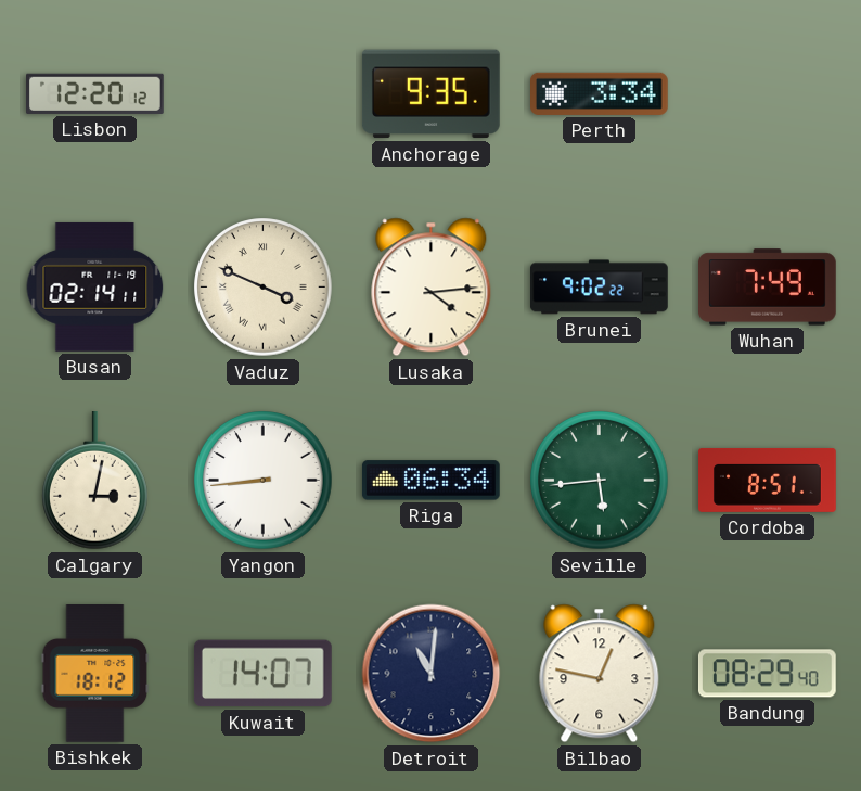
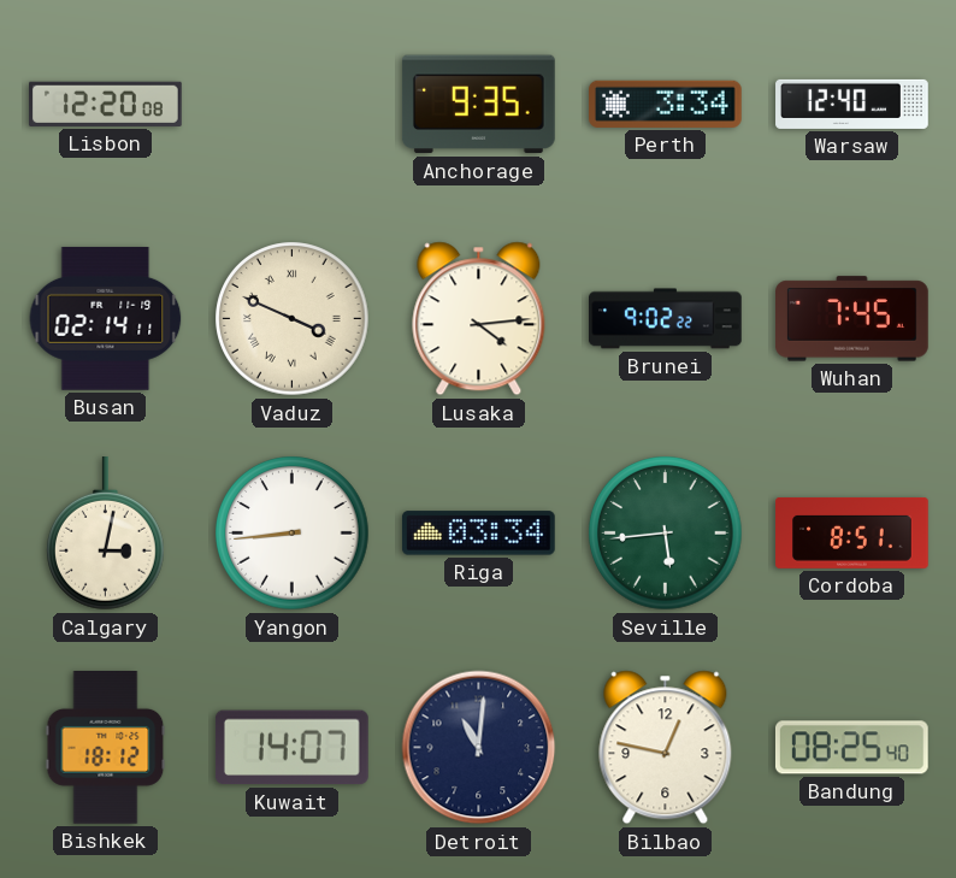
Lisbon: 12:20:12 -> 12:20:08 (106, 104)
Warsaw: none -> 12:40 (852, 104)
Wuhan: 7:49 -> 7:45 (852, 319)
Riga: 06:34 -> 03:34 (478, 534)
Bandung: 08:29 -> 08:25 (851, 748)
